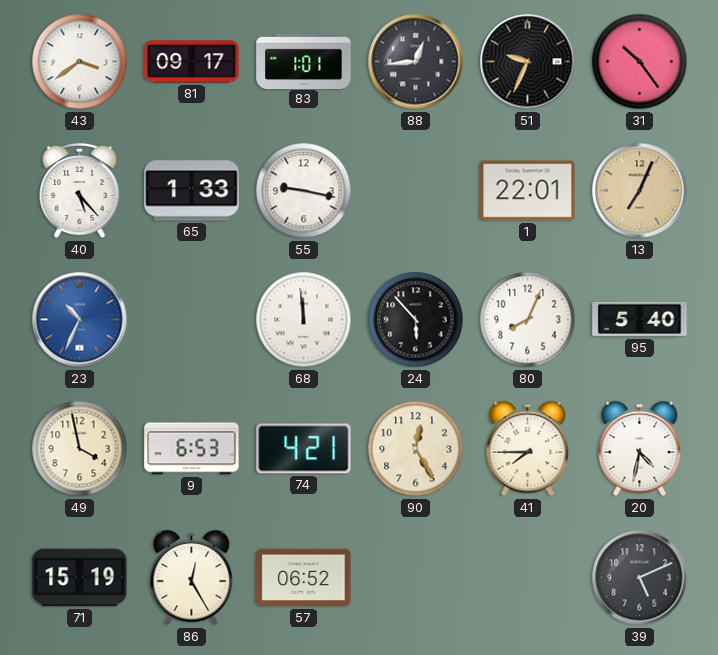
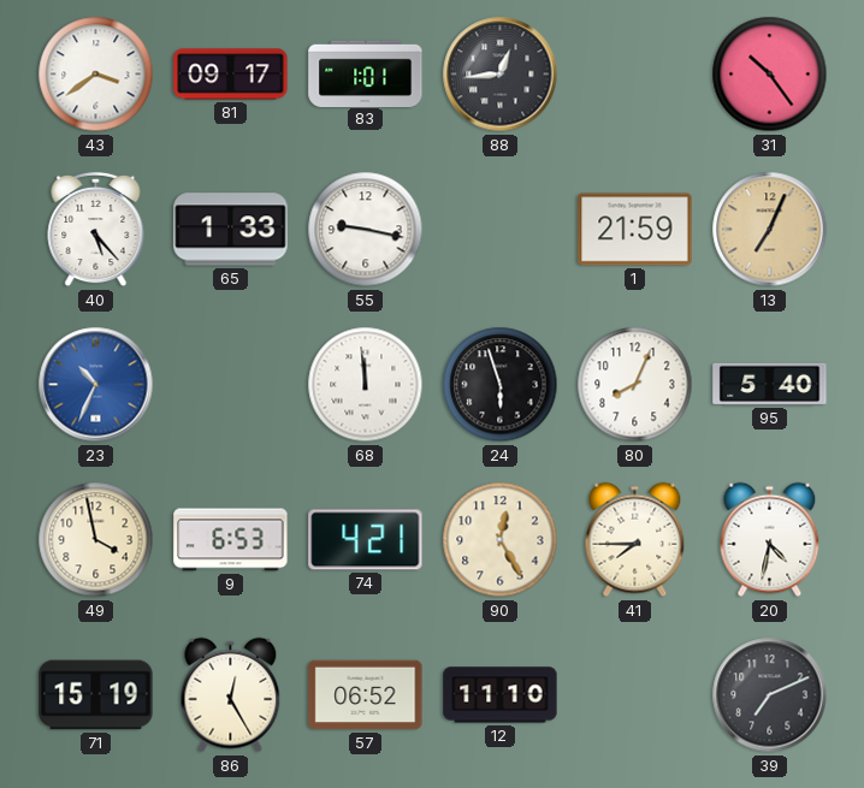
51: 9:34 -> none (528, 62)
1: 22:01 -> 21:59 (635, 230)
24: 5:53 -> 5:57 (501, 385)
12: none -> 11:10 (501, 695)
39: 5:11 -> 7:11 (770, 695)
